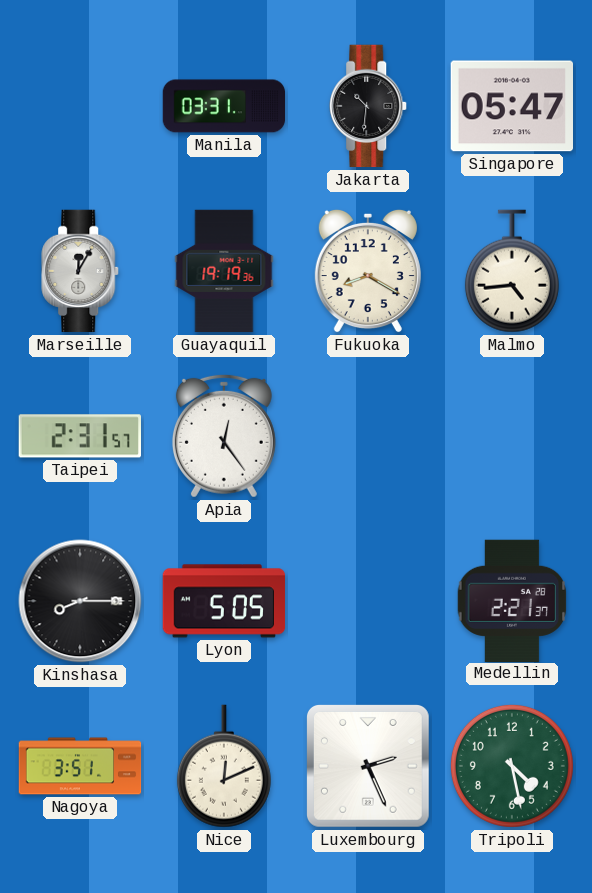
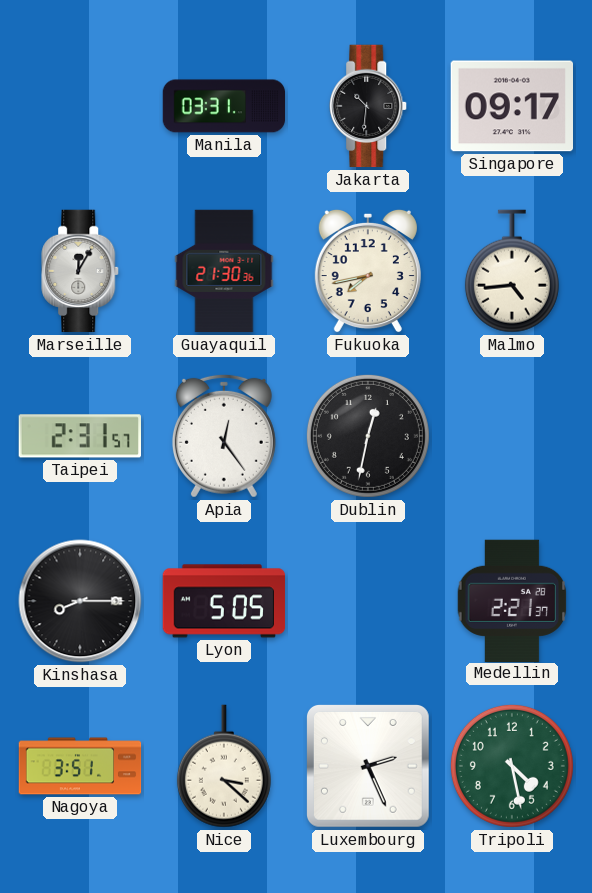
Singapore: 05:47 -> 09:17 (511, 106)
Guayaquil: 19:19 -> 21:30 (224, 271)
Fukuoka: 8:20 -> 7:43 (368, 271)
Dublin: none -> 12:32 (368, 436)
Nice: 12:11 -> 3:22 (224, 766)
